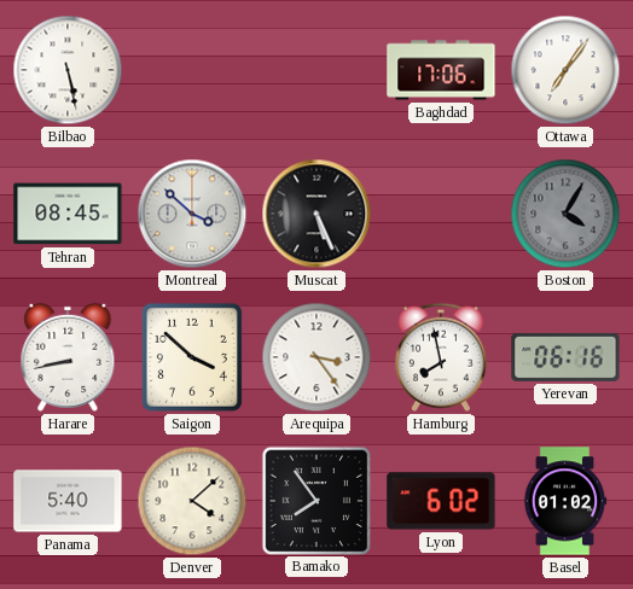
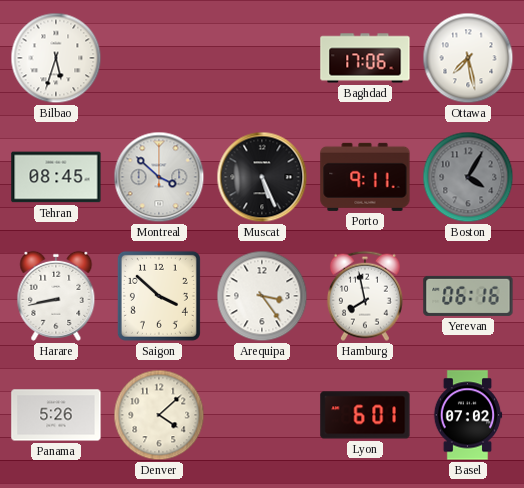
Bilbao: 5:28 -> 5:33 (56, 58)
Ottawa: 7:06 -> 7:28 (468, 58)
Porto: none -> 9:11 (365, 177)
Panama: 5:40 -> 5:26 (56, 415)
Bamako: 7:54 -> none (315, 500)
Lyon: 6:02 -> 6:01 (365, 415)
Basel: 01:02 -> 07:02 (468, 415)
